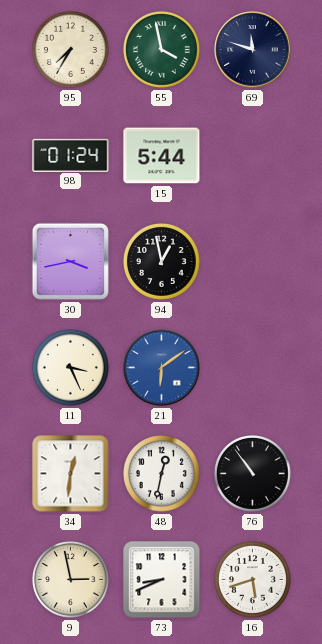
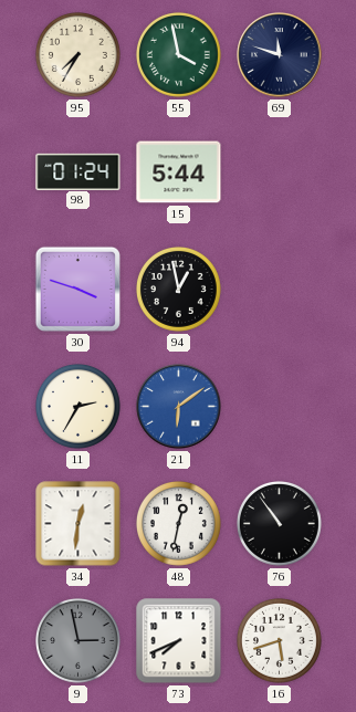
30: 3:43 -> 3:48 (77, 289)
11: 3:26 -> 2:35 (78, 407)
9 dial: cream -> grey (78, 641)
73: 8:41 -> 7:41 (179, 641)
